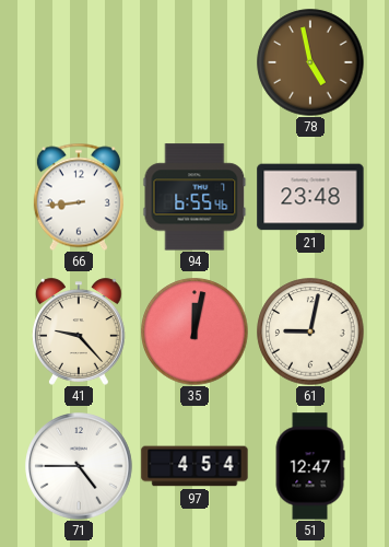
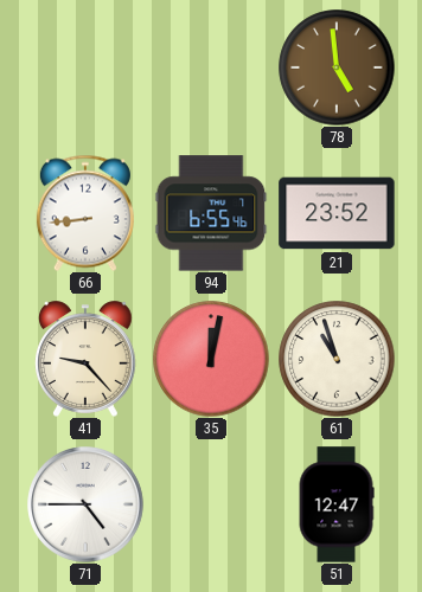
78: 4:58 -> 4:59 (337, 67)
21: 23:48 -> 23:52 (337, 213)
61: 9:02 -> 10:57 (337, 359)
97: 4:54 -> none (194, 466)
